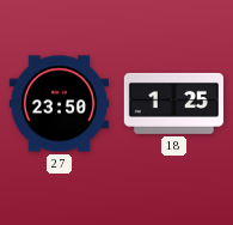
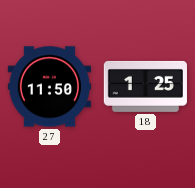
27: 23:50 -> 11:50 (49, 87)
